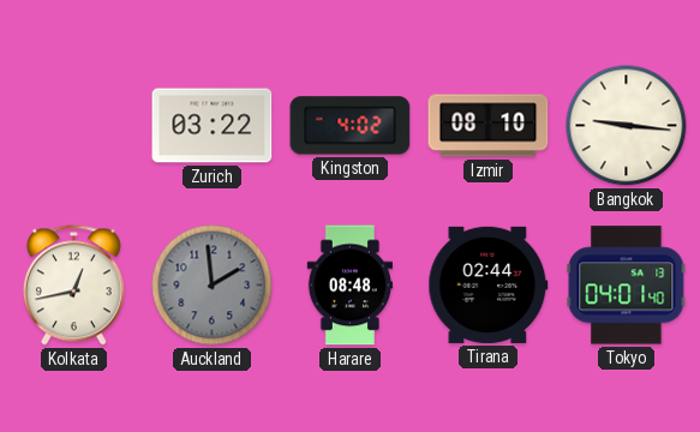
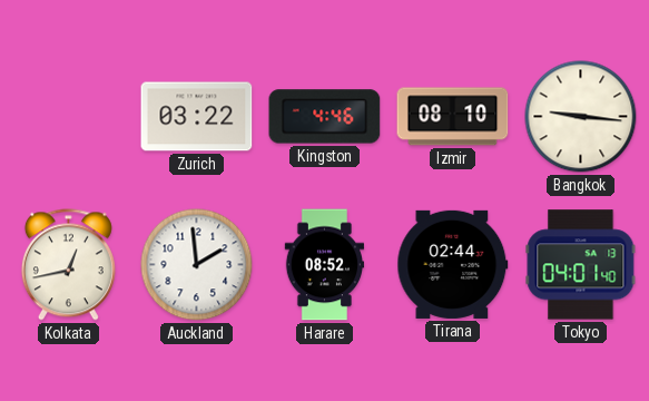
Kingston: 4:02 -> 4:46 (325, 117)
Auckland dial: grey -> white (197, 265)
Harare: 08:48 -> 08:52 (324, 265)
